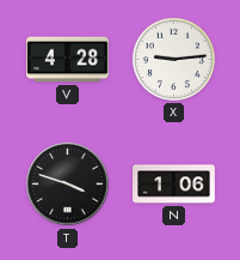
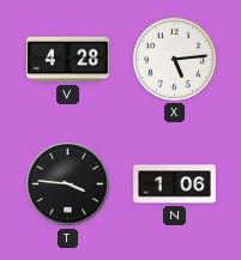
X: 9:14 -> 5:14 (174, 59)
T: 3:48 -> 3:46 (68, 185)
